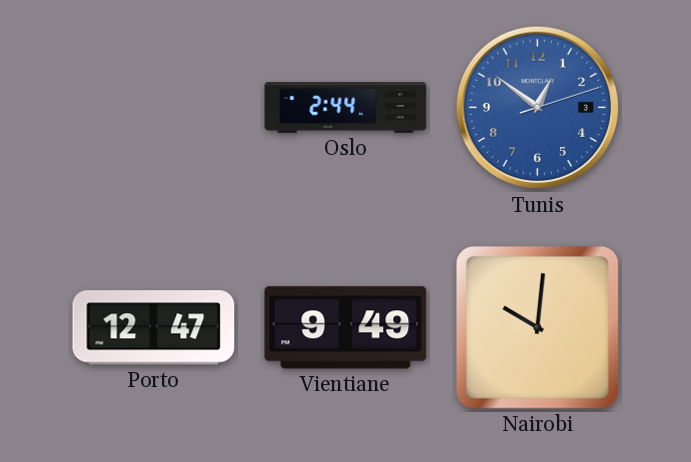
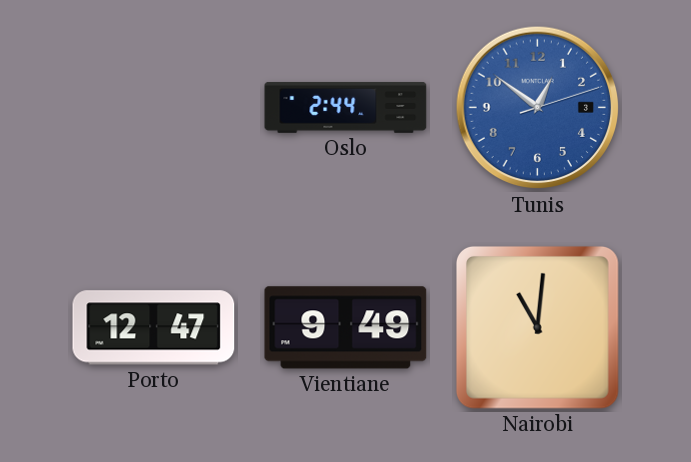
Nairobi: 10:01 -> 11:01 (537, 327)
